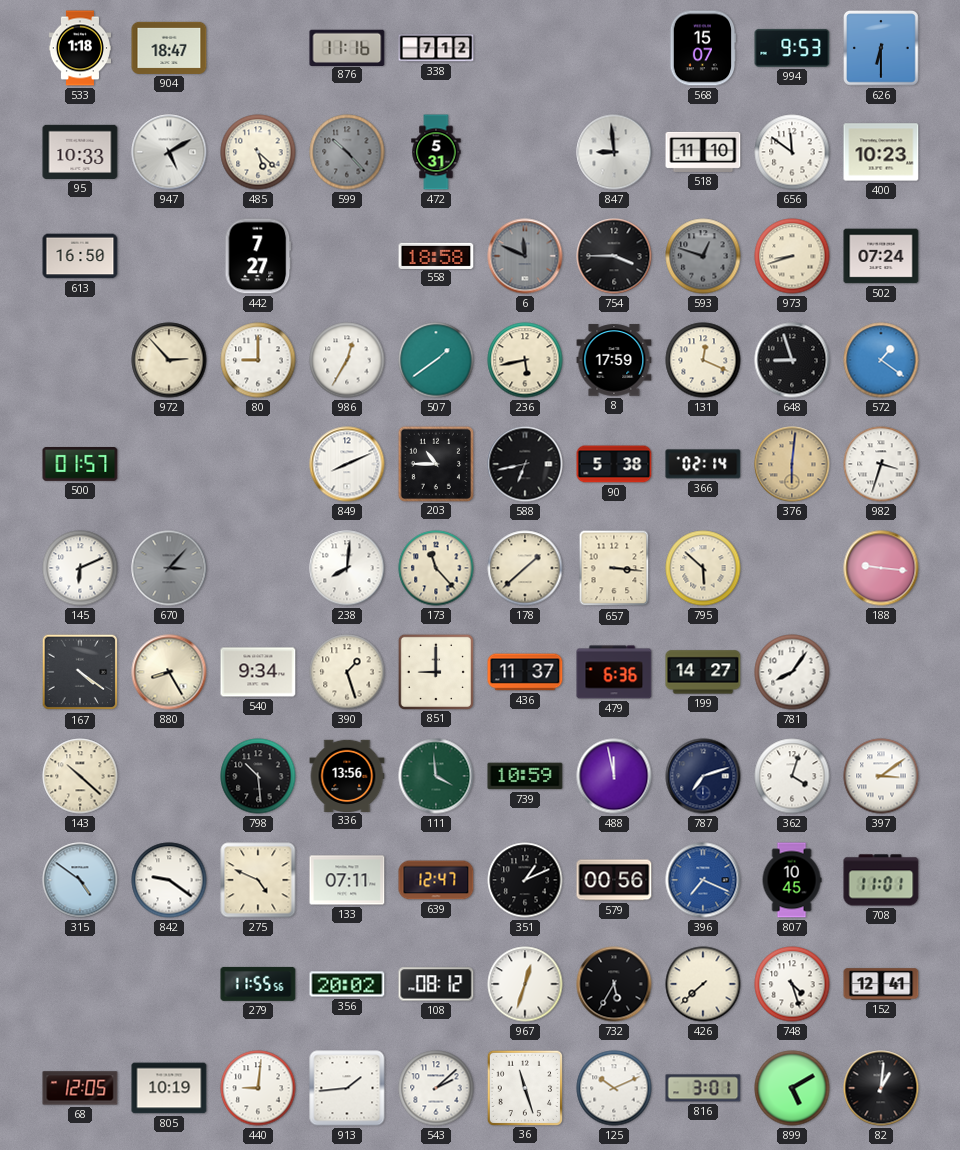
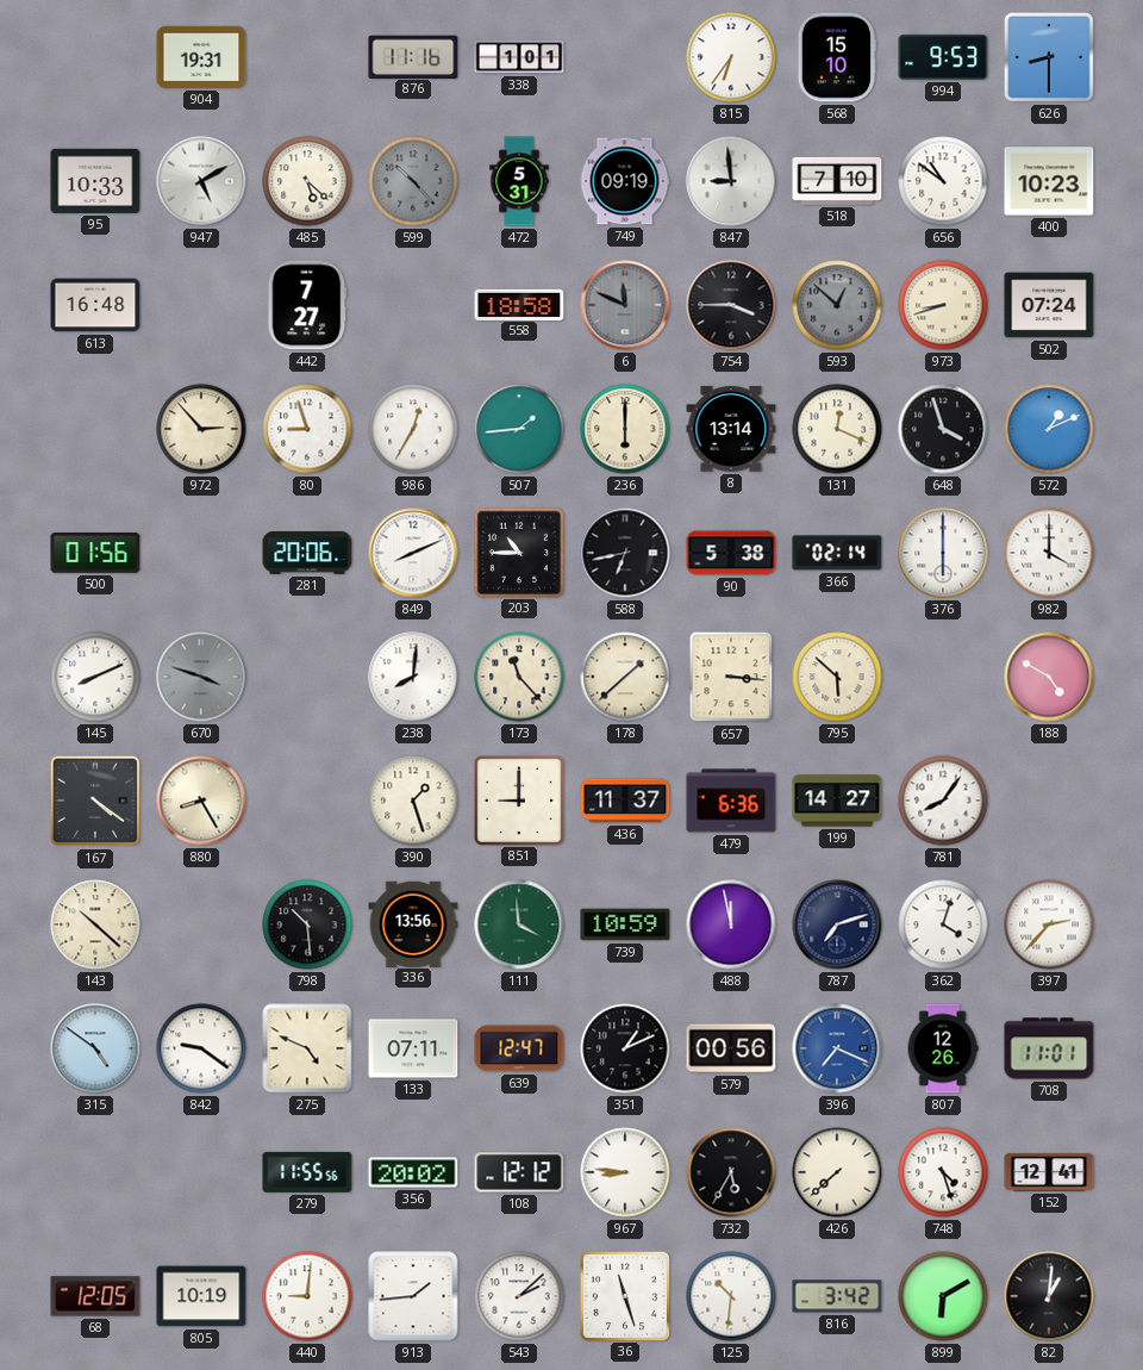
533: 1:18 -> none (79, 48)
904: 18:47 -> 19:31 (201, 57)
338: 7:12 -> 1:01 (519, 57)
815: none -> 6:36 (731, 57)
568: 15:07 -> 15:10 (837, 57)
626: 6:30 -> 8:30 (1050, 58)
749: none -> 09:19 (625, 181)
518: 11:10 -> 7:10 (837, 181)
656: 11:51 -> 10:51 (943, 181)
613: 16:50 -> 16:48 (95, 305)
593: 12:48 -> 12:52 (837, 305)
80: 9:00 -> 8:57 (307, 429)
507: 1:39 -> 1:44 (519, 429)
236: 5:43 -> 6:00 (625, 429)
8: 17:59 -> 13:14 (731, 429)
648: 8:57 -> 3:57 (943, 429)
572: 1:21 -> 1:11 (1049, 429)
500: 01:57 -> 01:56 (95, 554)
281: none -> 20:06 (307, 554)
376: 6:01 -> 6:00 (943, 553)
376 dial: champagne -> white (943, 553)
982: 3:33 -> 4:00 (1049, 553)
145: 6:11 -> 8:11 (95, 677)
670: 3:07 -> 3:48 (201, 677)
188: 9:16 -> 4:50 (1049, 677)
540: 9:34 -> none (258, 672)
397: 3:09 -> 2:37 (1049, 924)
807: 10:45 -> 12:26 (943, 1048)
108: 08:12 -> 12:12 (519, 1172)
967: 12:33 -> 8:46 (625, 1172)
125: 10:11 -> 10:31 (731, 1296)
816: 3:01 -> 3:42 (837, 1296)
899: 5:10 -> 6:10 (943, 1296)
